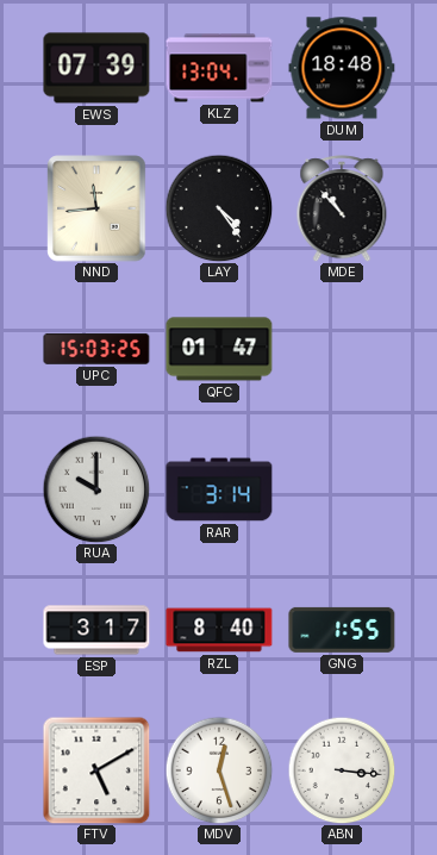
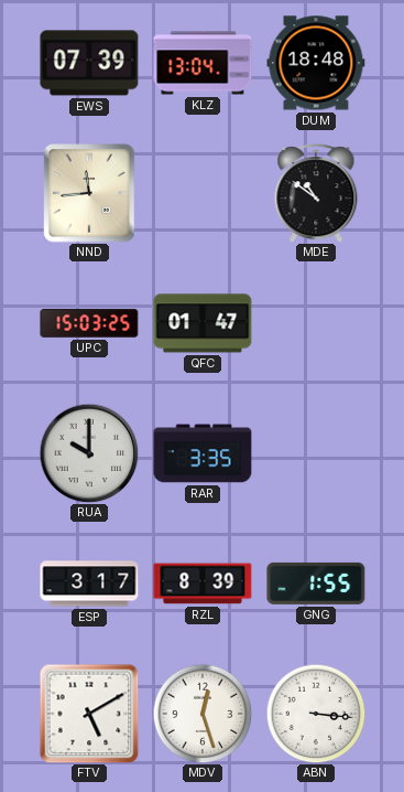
LAY: 4:24 -> none (219, 208)
MDE: 10:53 -> 10:51 (316, 193)
RAR: 3:14 -> 3:35 (203, 453)
RZL: 8:40 -> 8:39 (203, 584)
